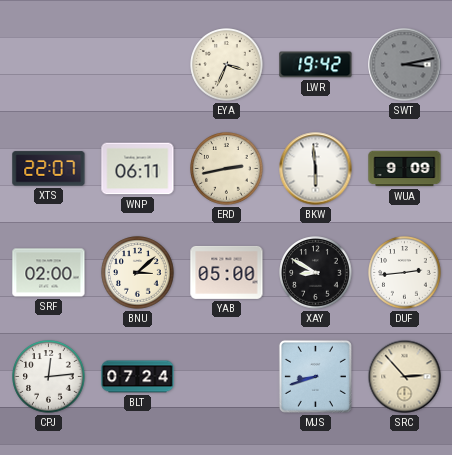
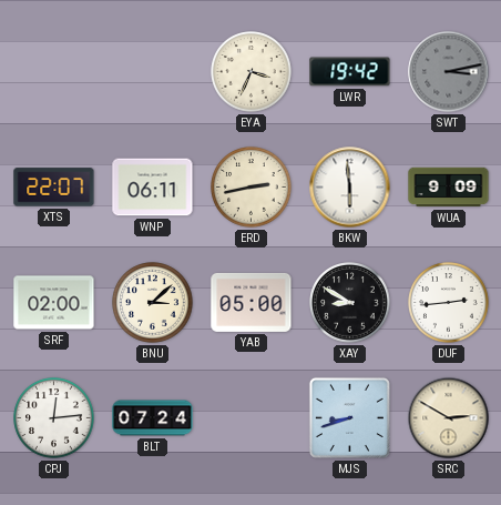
SRC: 2:53 -> 2:50 (449, 418)
